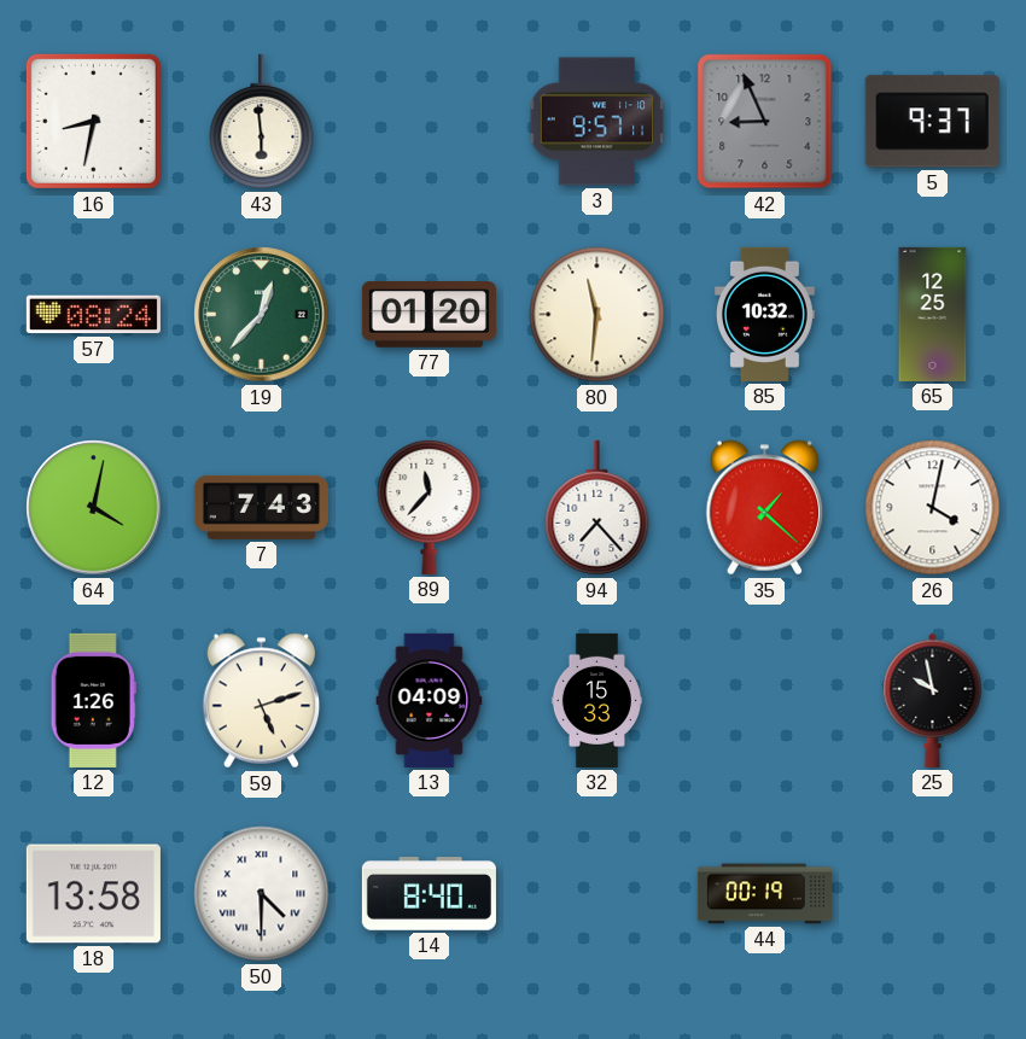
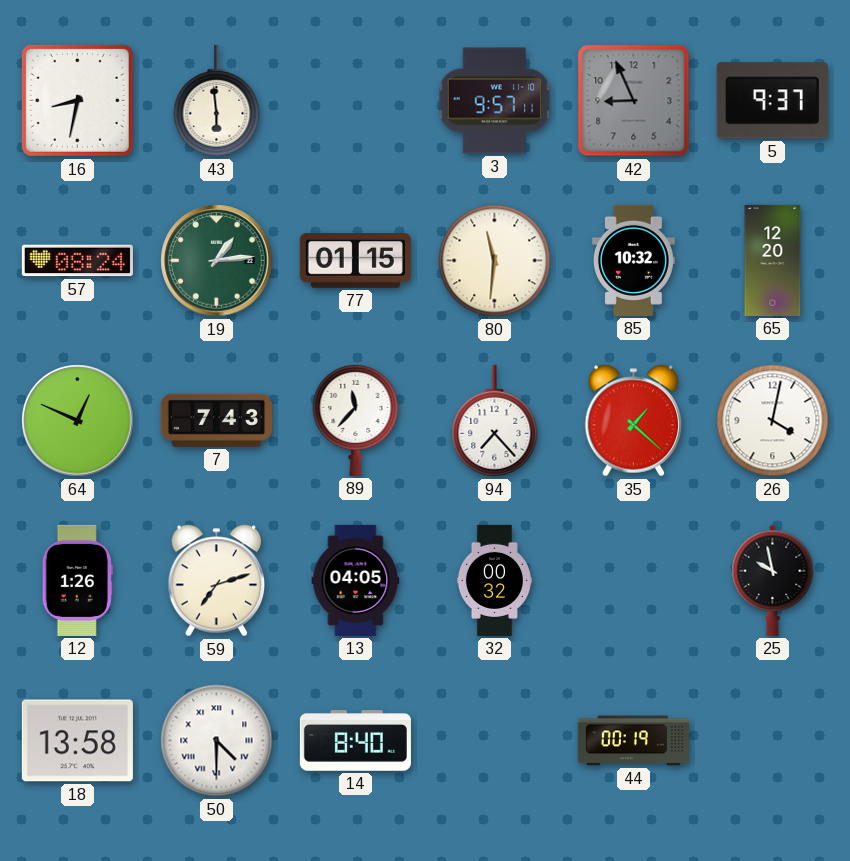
19: 12:37 -> 1:14 (217, 261)
77: 01:20 -> 01:15 (355, 261)
65: 12:25 -> 12:20 (773, 260)
64: 4:02 -> 12:49 (78, 421)
59: 5:12 -> 7:12 (217, 581)
13: 04:09 -> 04:05 (356, 580)
32: 15:33 -> 00:32 (494, 580)
